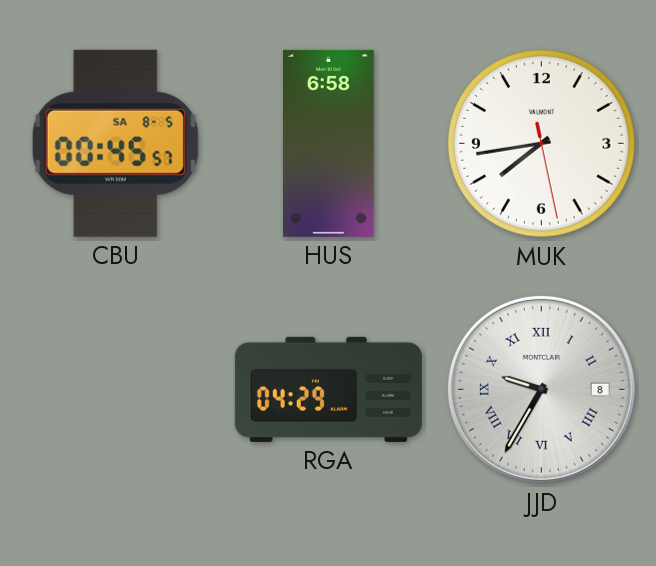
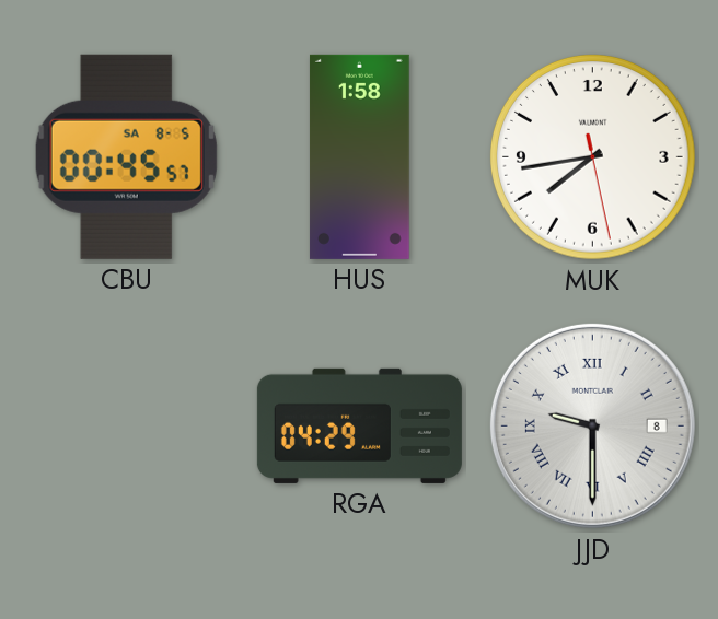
HUS: 6:58 -> 1:58 (359, 156)
JJD: 9:35 -> 9:30 (592, 425)
